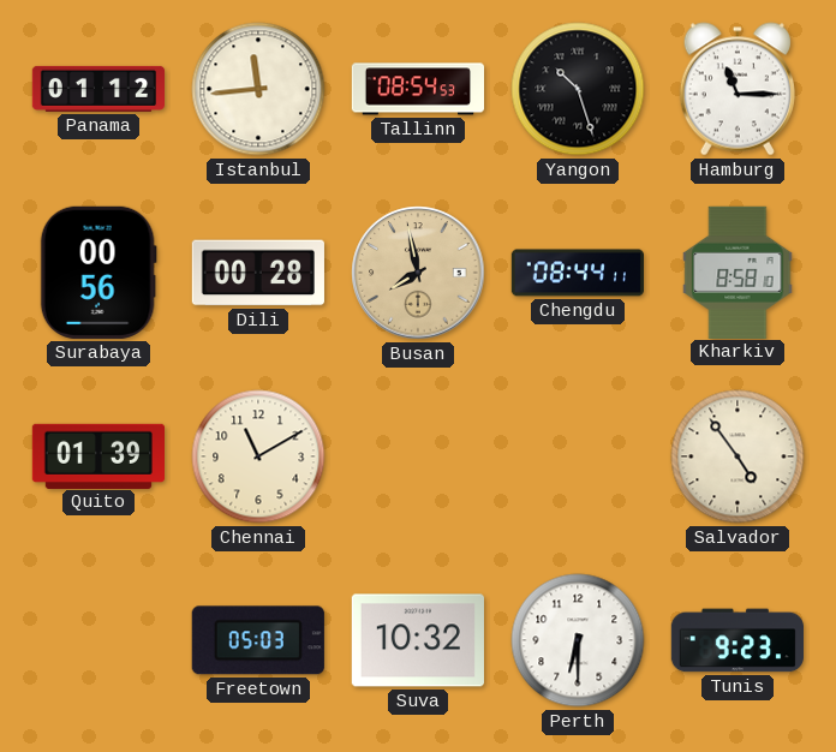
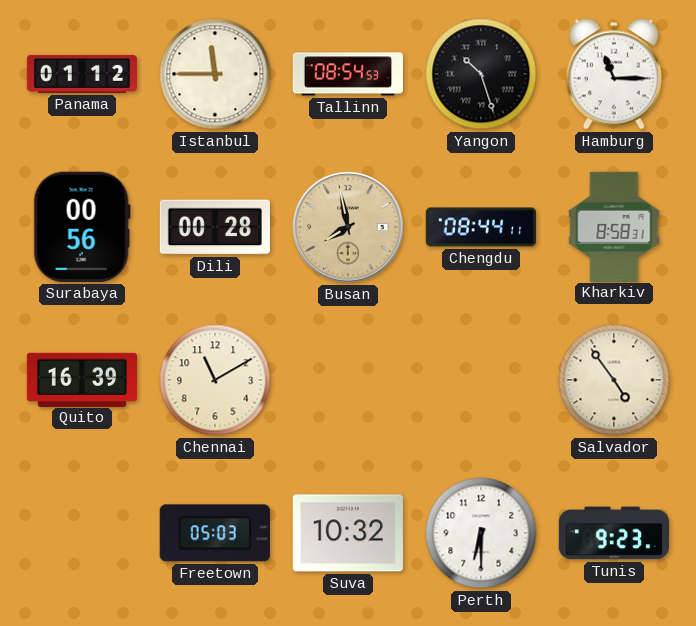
Istanbul: 11:44 -> 11:45 (215, 74)
Kharkiv: 8:58:10 -> 8:58:31 (614, 226)
Quito: 01:39 -> 16:39 (81, 379)
